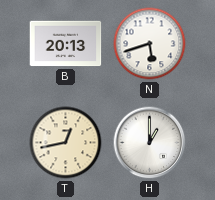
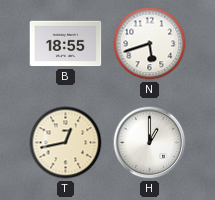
B: 20:13 -> 18:55 (66, 44)
